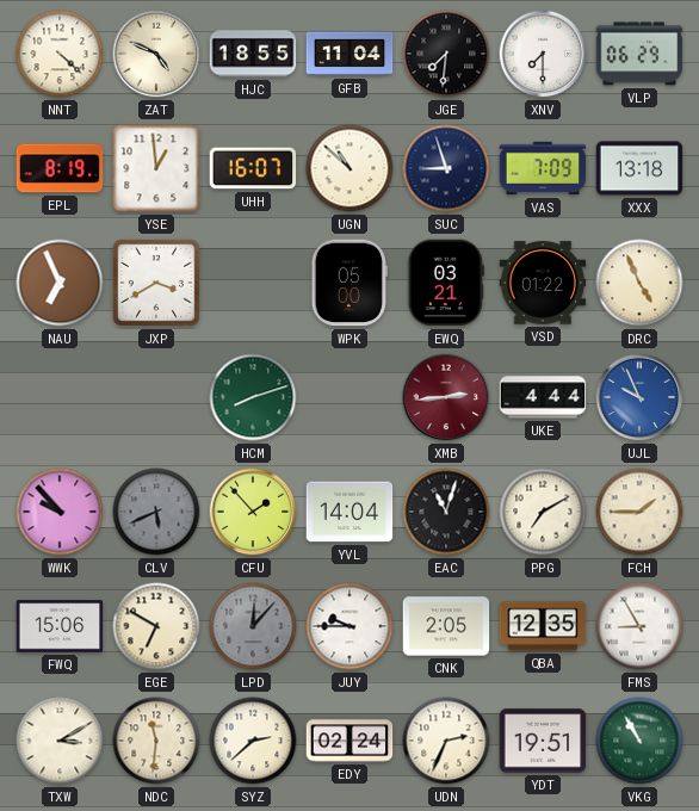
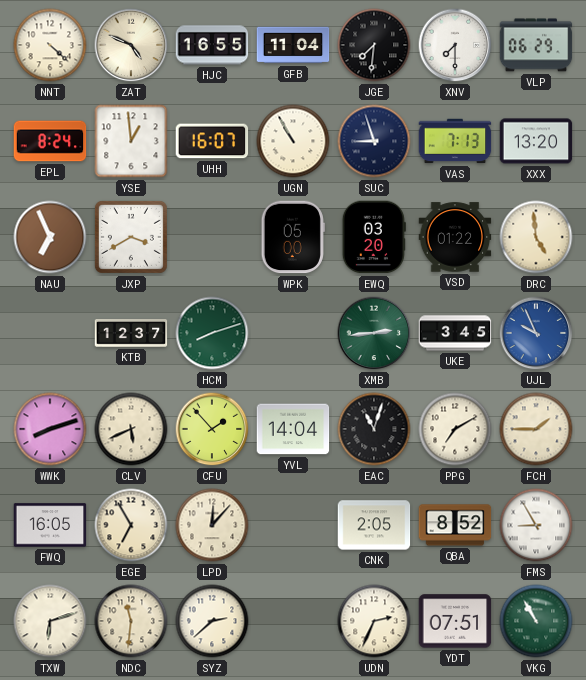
HJC: 18:55 -> 16:55 (212, 45)
EPL: 8:19 -> 8:24 (50, 141)
UGN: 10:52 -> 10:55 (293, 141)
VAS: 7:09 -> 7:13 (455, 141)
XXX: 13:18 -> 13:20 (536, 141)
EWQ: 03:21 -> 03:20 (374, 237)
DRC: 4:56 -> 4:59 (536, 237)
KTB: none -> 12:37 (131, 333)
XMB dial: burgundy -> green (374, 333)
UKE: 4:44 -> 3:45 (455, 333)
WWK: 9:53 -> 8:12 (50, 429)
CLV dial: grey -> cream (131, 429)
FWQ: 15:06 -> 16:05 (50, 525)
EGE: 6:50 -> 6:55 (131, 525)
LPD dial: grey -> cream (212, 525)
JUY: 9:45 -> none (349, 626)
QBA: 12:35 -> 8:52 (455, 525)
TXW: 3:10 -> 6:12 (50, 621)
EDY: 02:24 -> none (349, 741)
YDT: 19:51 -> 07:51 (455, 621)
